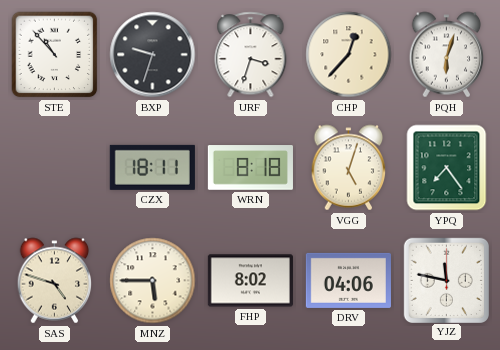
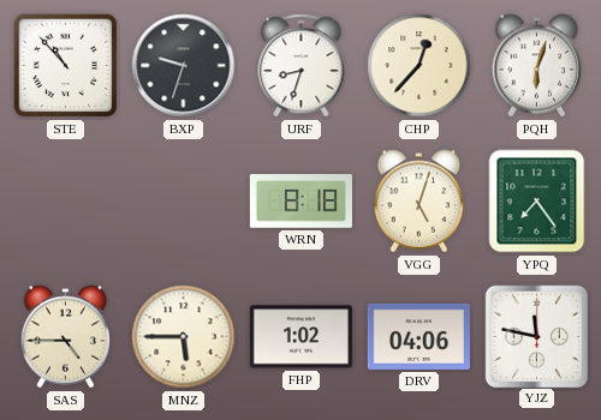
URF: 3:33 -> 8:33 (302, 66)
CZX: 18:11 -> none (152, 167)
SAS: 4:48 -> 4:45 (66, 337)
FHP: 8:02 -> 1:02 (300, 337)
